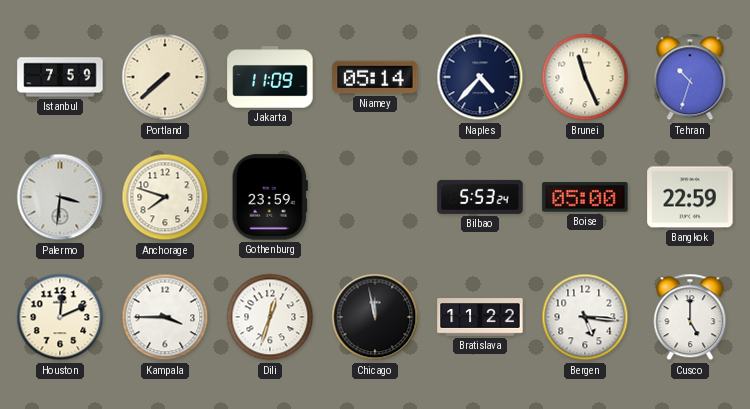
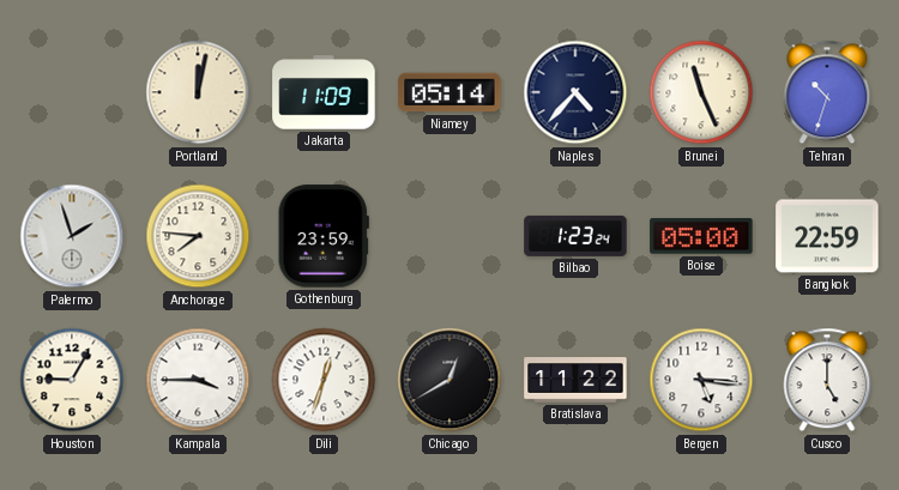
Istanbul: 7:59 -> none (60, 77)
Portland: 7:38 -> 12:02 (198, 92)
Palermo: 3:31 -> 1:57 (72, 236)
Anchorage: 7:48 -> 7:46 (198, 236)
Bilbao: 5:53 -> 1:23 (575, 236)
Houston: 12:11 -> 9:05 (72, 380)
Chicago: 11:58 -> 12:40 (450, 380)
